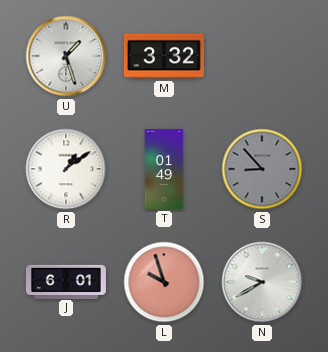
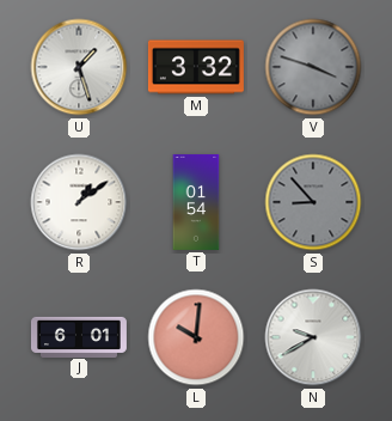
V: none -> 3:48 (313, 67)
T: 01:49 -> 01:54 (196, 202)
L: 9:57 -> 10:01 (196, 337)
